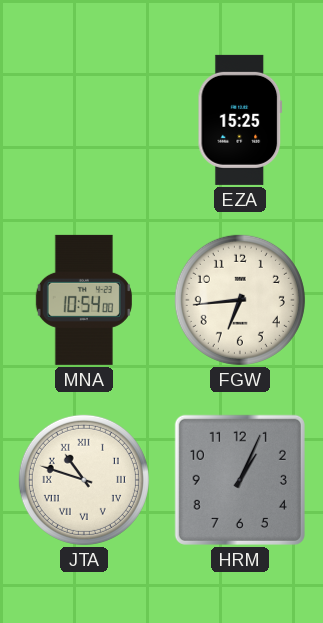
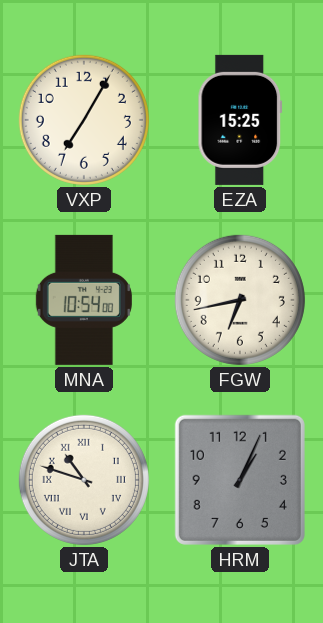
VXP: none -> 7:05 (84, 120)
FGW: 6:44 -> 6:43 (240, 300)
